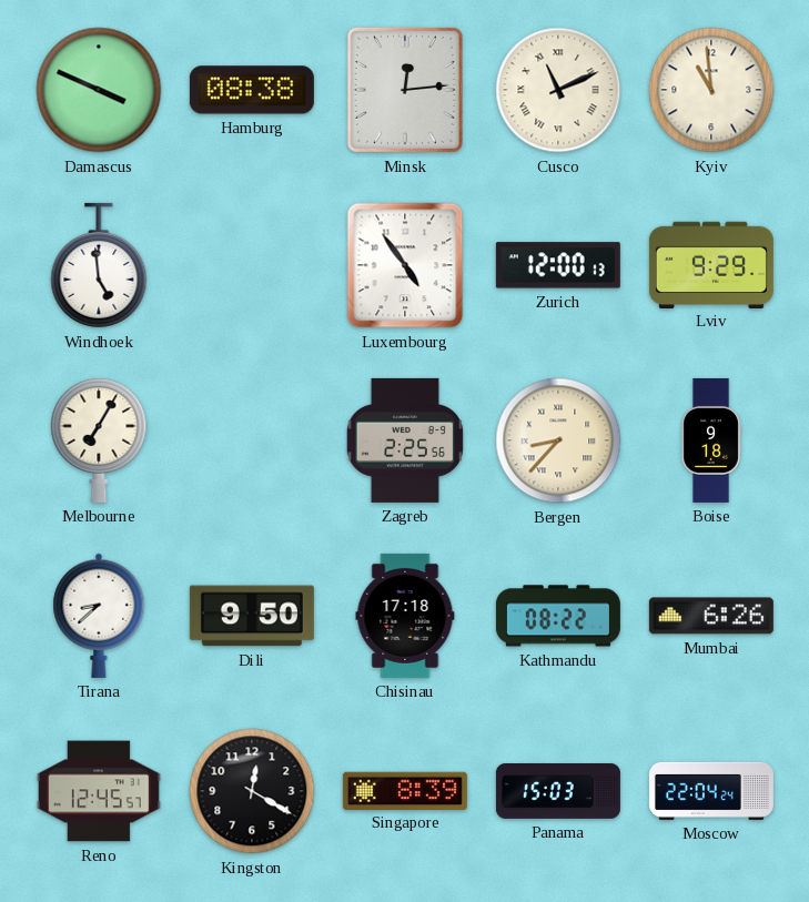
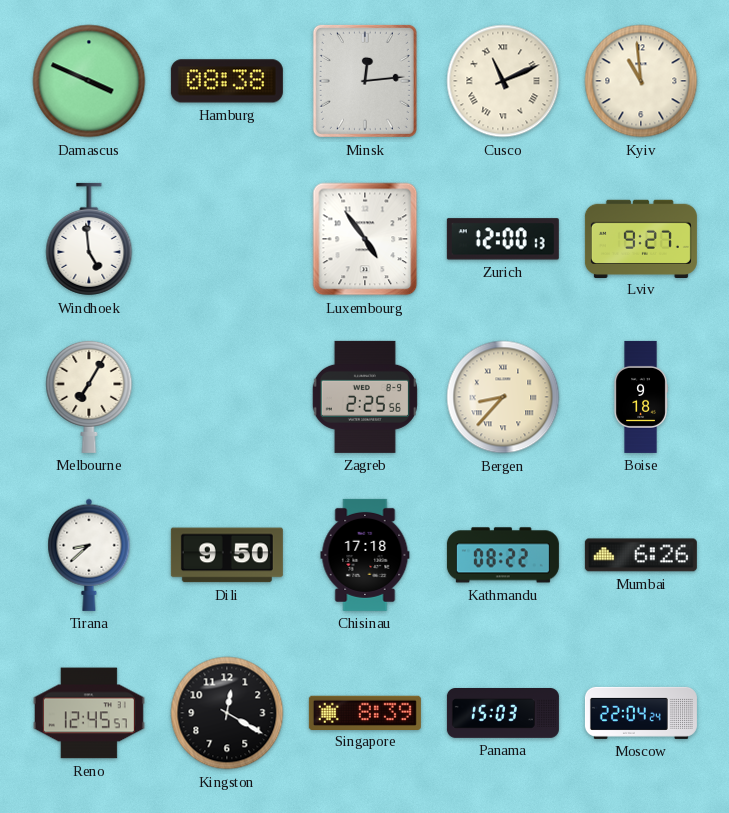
Lviv: 9:29 -> 9:27 (641, 238)
